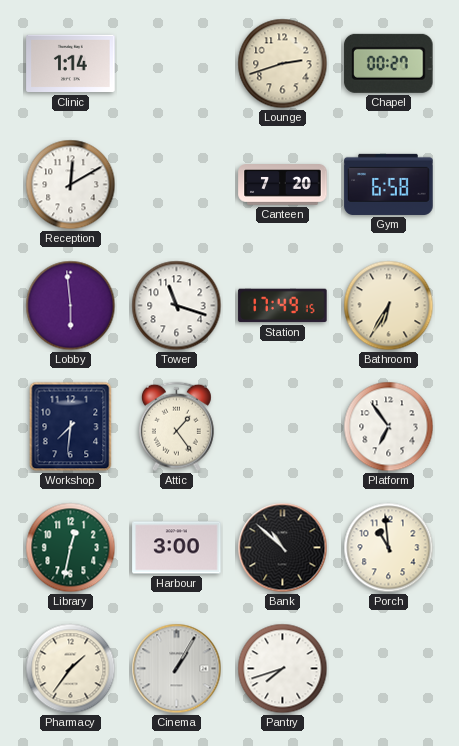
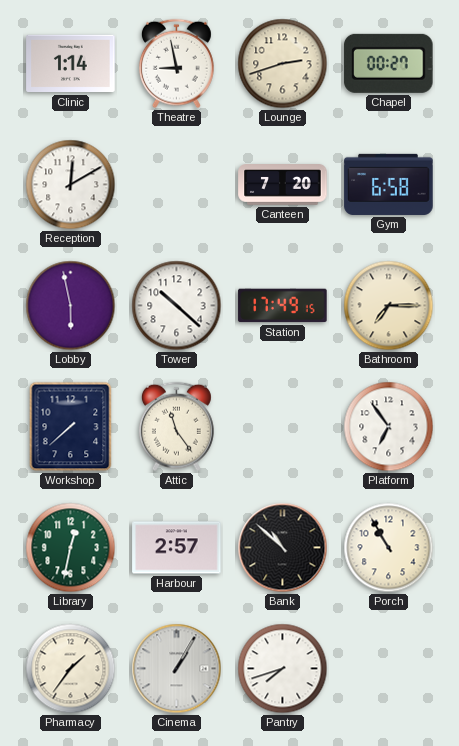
Theatre: none -> 8:58 (176, 64)
Lobby: 5:59 -> 5:58 (71, 306)
Tower: 11:18 -> 10:22 (177, 306)
Bathroom: 6:35 -> 7:15 (389, 306)
Workshop: 7:31 -> 7:38 (71, 427)
Attic: 1:24 -> 11:24 (176, 427)
Harbour: 3:00 -> 2:57 (177, 548)
Porch: 10:59 -> 10:55 (389, 548)
